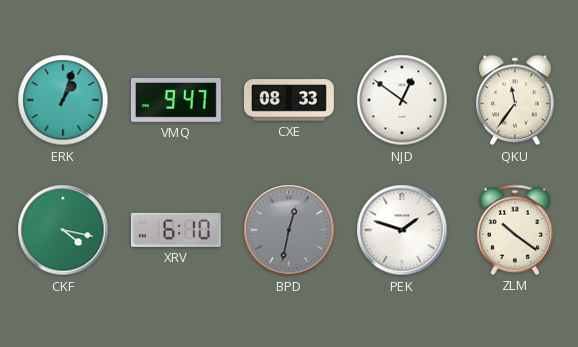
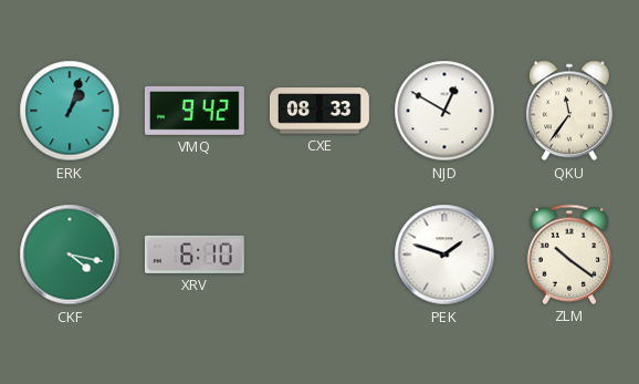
VMQ: 9:47 -> 9:42 (195, 111)
NJD: 12:51 -> 12:50 (444, 111)
BPD: 12:32 -> none (289, 230)
